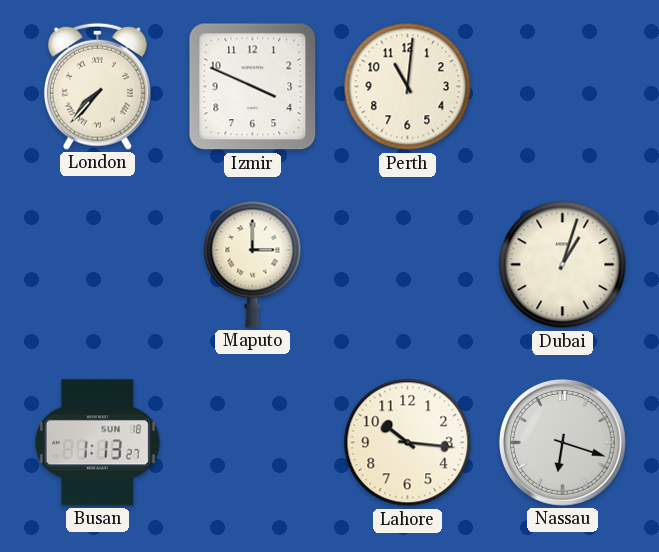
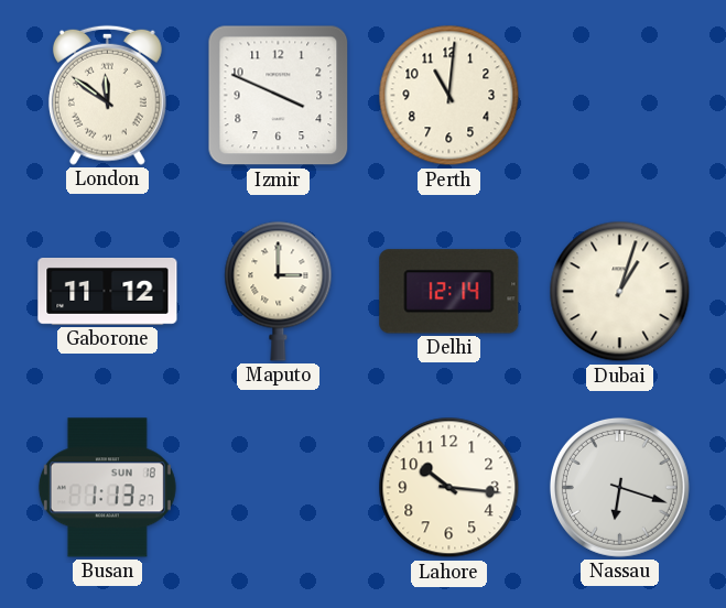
London: 7:37 -> 11:51 (107, 95)
Gaborone: none -> 11:12 (108, 292)
Delhi: none -> 12:14 (449, 292)
